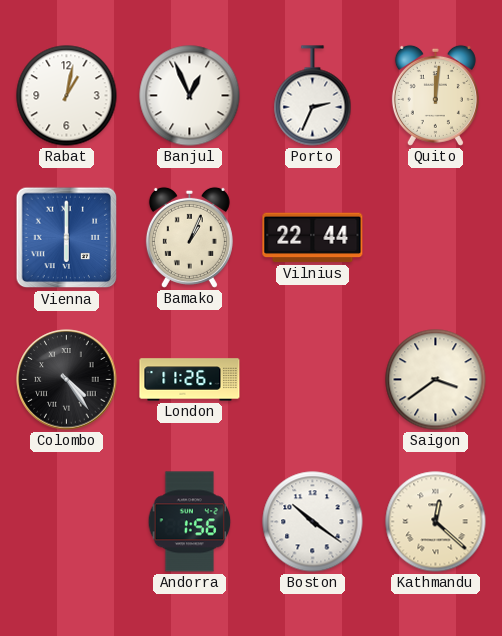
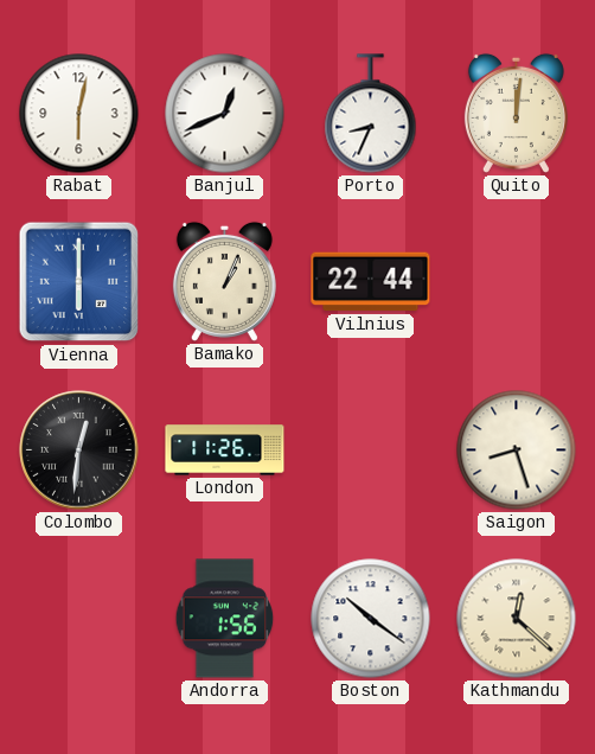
Rabat: 1:02 -> 6:02 (79, 114)
Banjul: 12:56 -> 12:41 (225, 114)
Porto: 2:34 -> 8:34 (371, 114)
Colombo: 4:24 -> 12:31 (79, 451)
Saigon: 3:39 -> 8:27 (517, 451)
